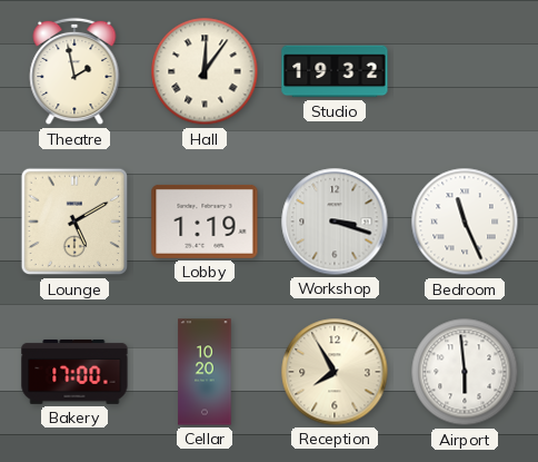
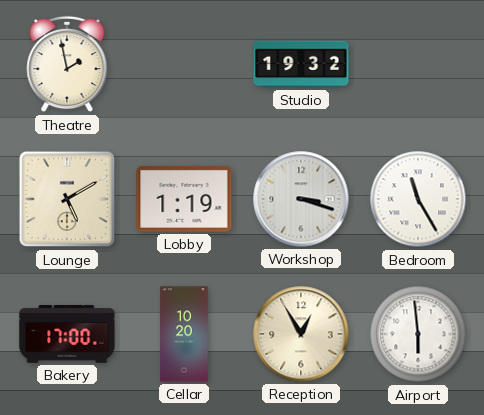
Hall: 12:06 -> none (205, 71)
Bedroom: 11:26 -> 11:25 (418, 199)
Reception: 7:55 -> 12:55 (301, 334)
